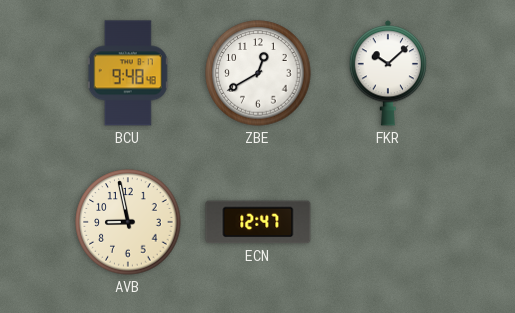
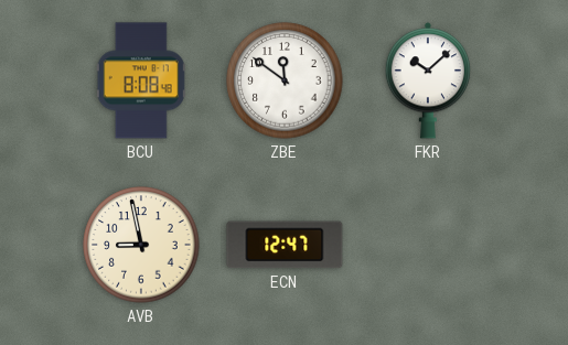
BCU: 9:48 -> 8:08 (141, 80)
ZBE: 12:40 -> 11:51 (285, 80)
